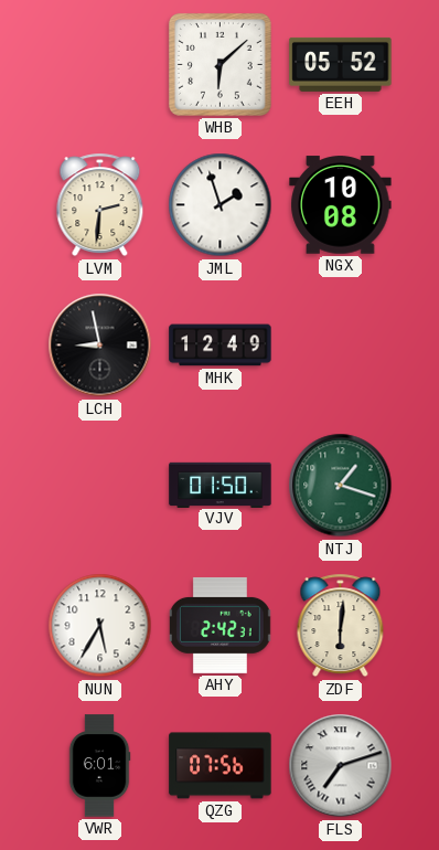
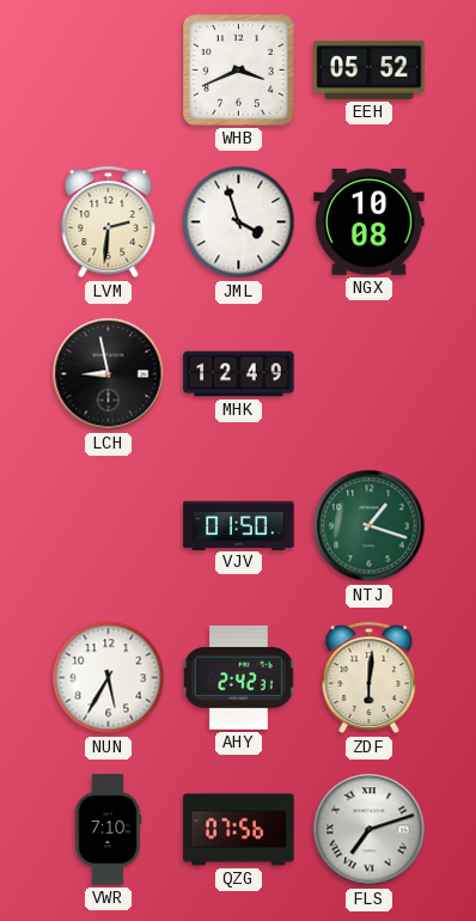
WHB: 6:08 -> 3:41 (238, 69)
JML: 1:57 -> 3:57 (239, 222)
VWR: 6:01 -> 7:10 (108, 830)
